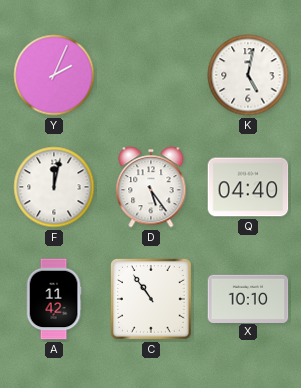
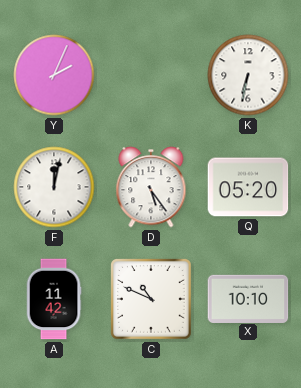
K: 5:02 -> 6:32 (248, 75)
Q: 04:40 -> 05:20 (248, 187)
C: 10:54 -> 10:49 (152, 300)
